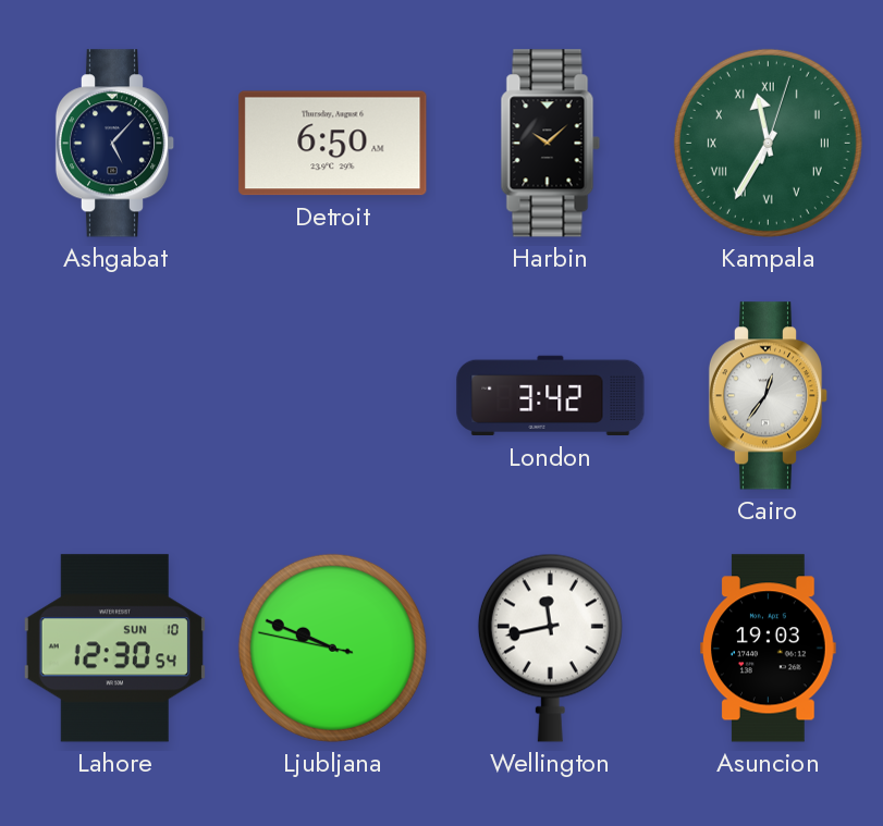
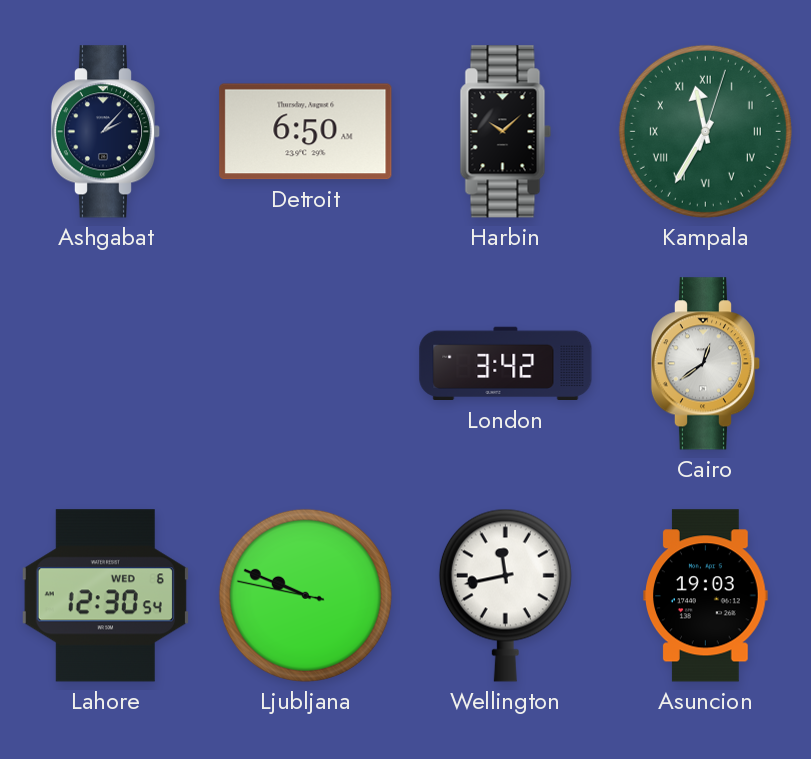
Ashgabat: 5:07 -> 2:07 (106, 132)
Cairo: 12:36 -> 12:39 (706, 364)
Lahore date: SUN 10 -> WED 6 (105, 596)
